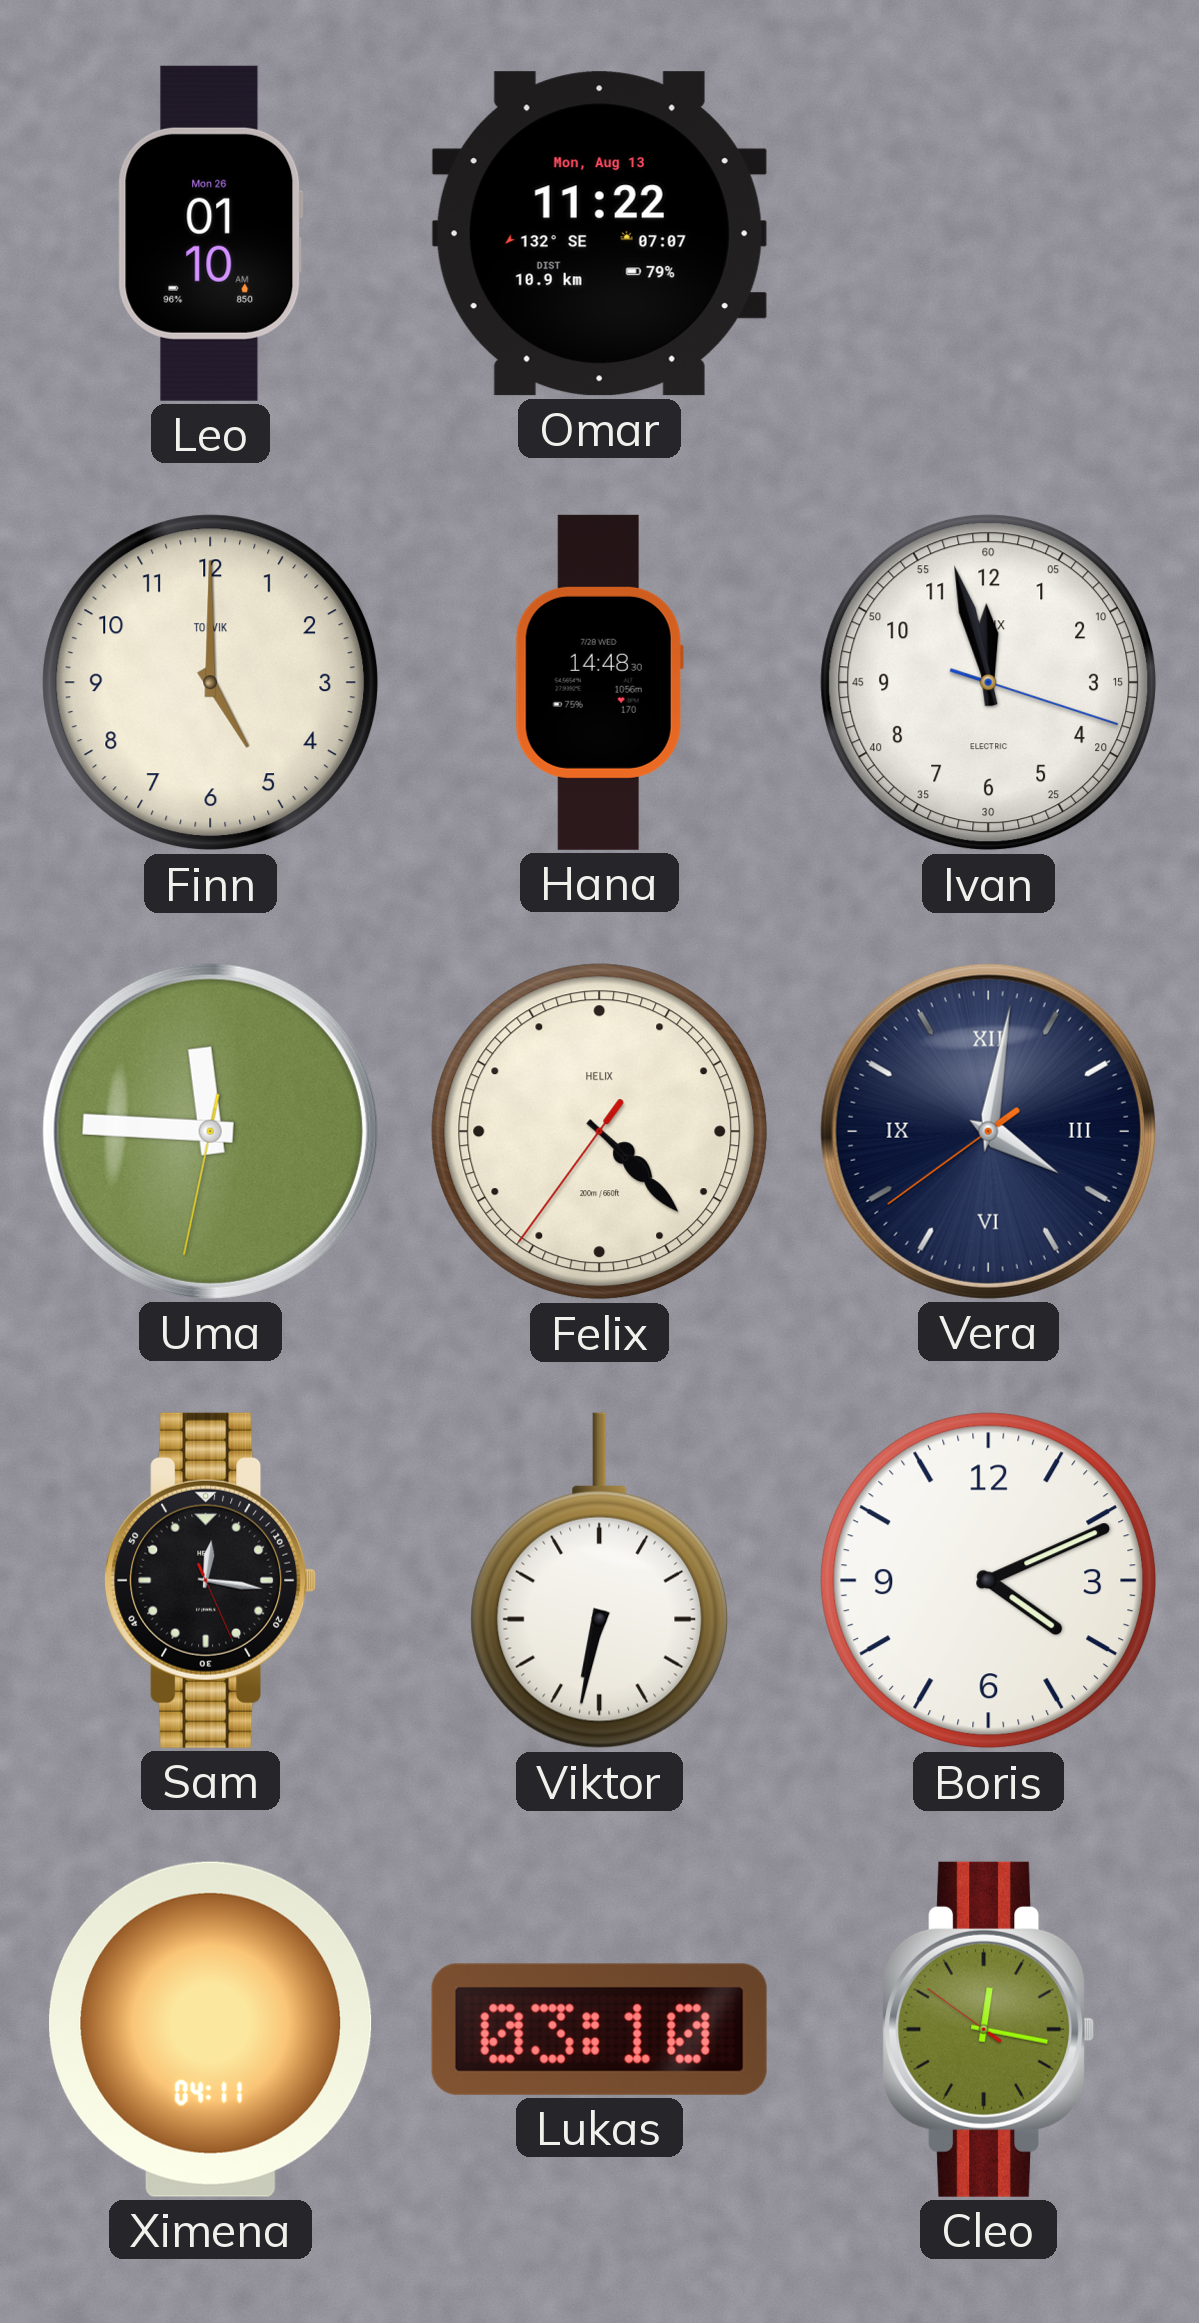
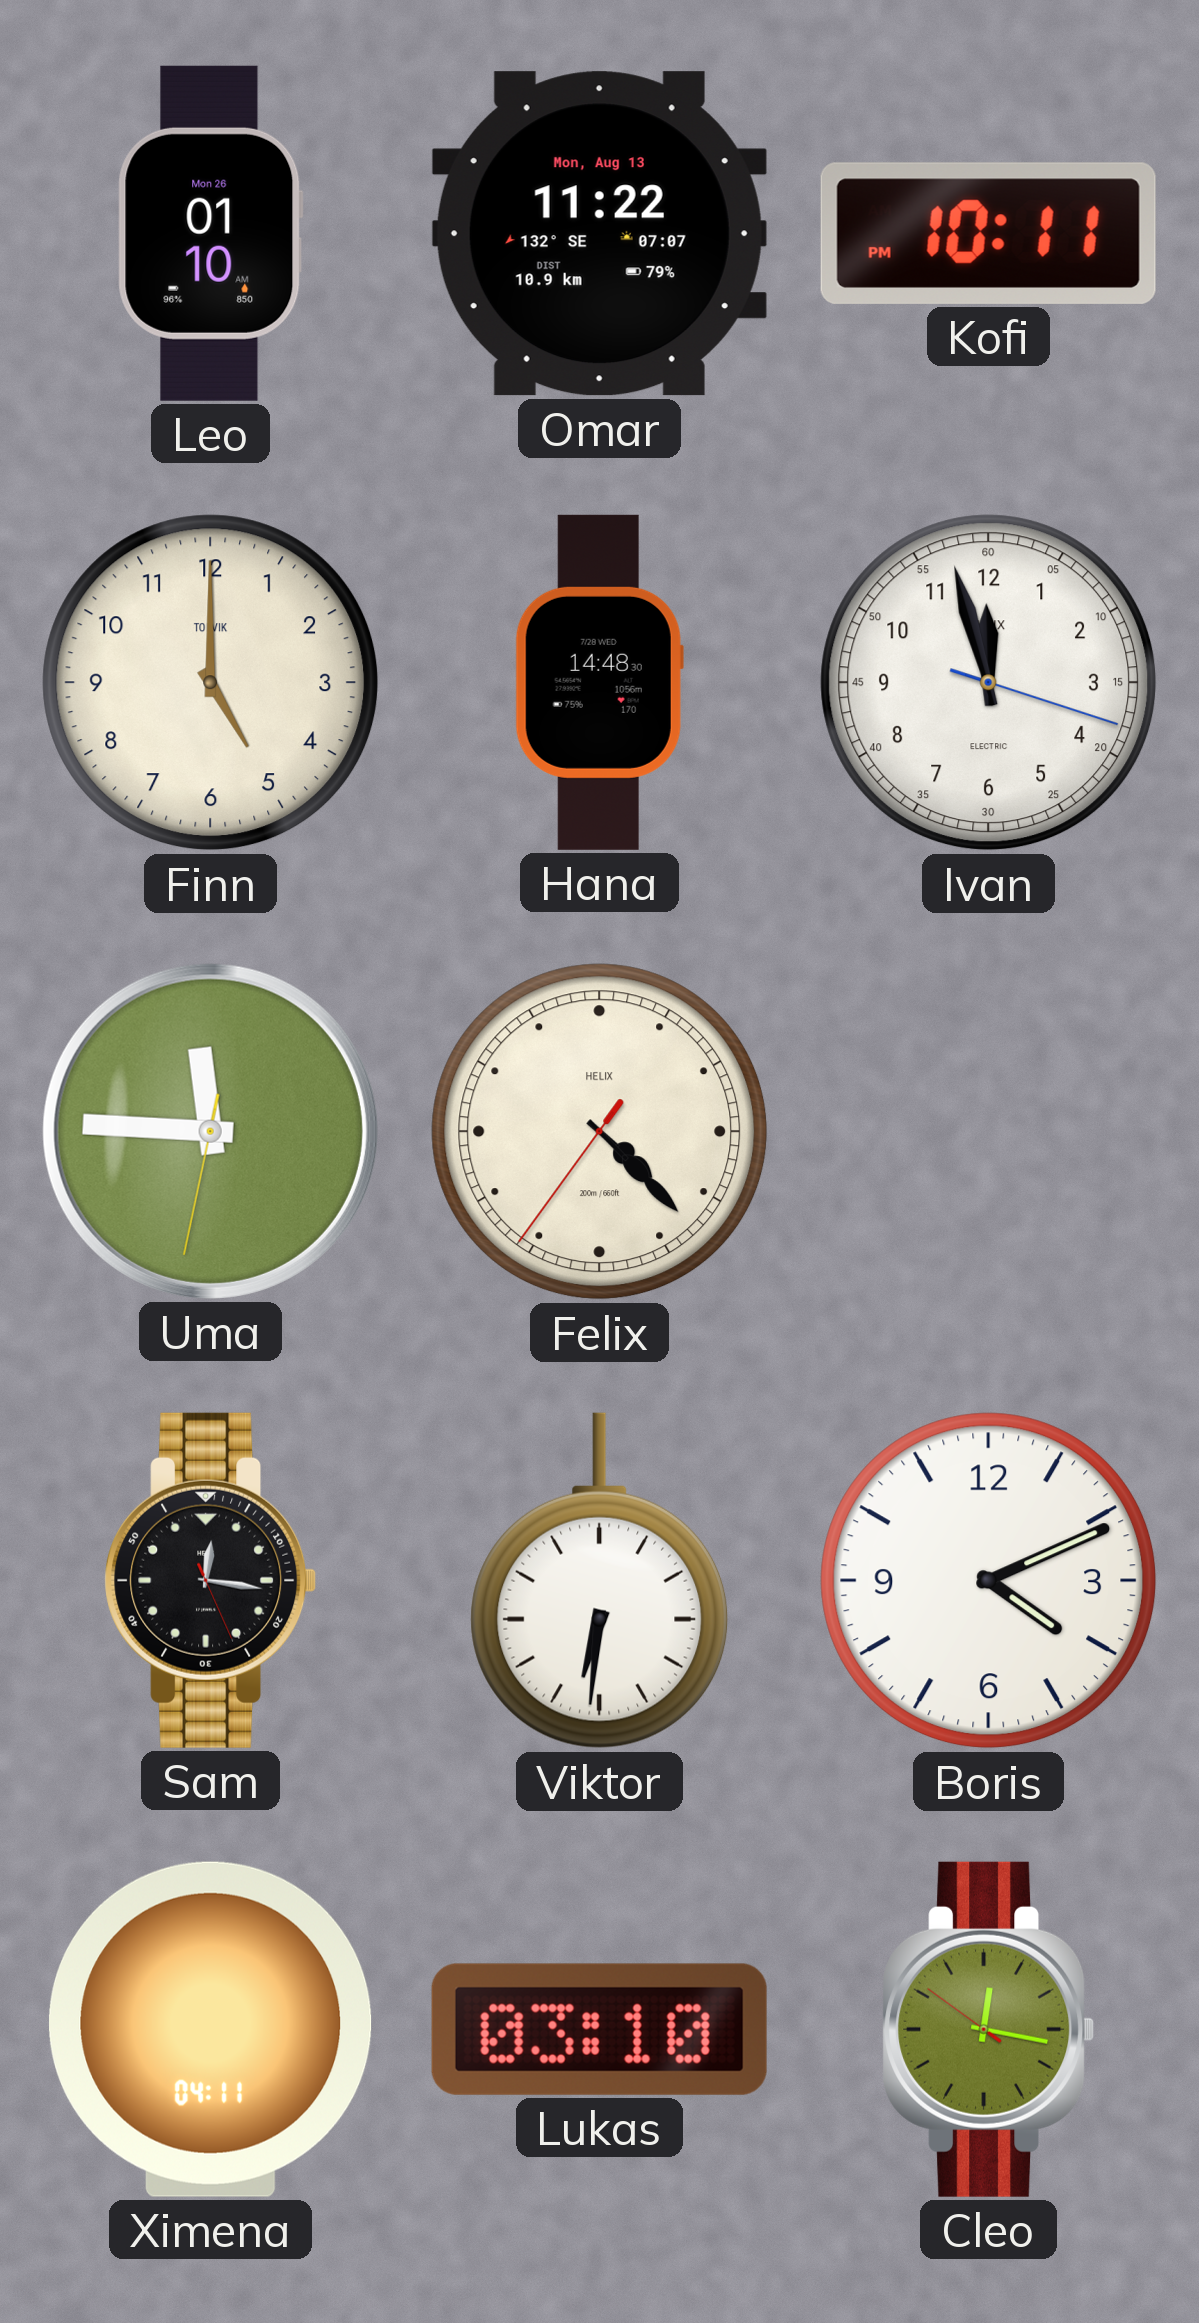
Kofi: none -> 10:11 (988, 233)
Vera: 4:01 -> none (988, 1131)
Viktor: 6:32 -> 6:31 (600, 1581)
